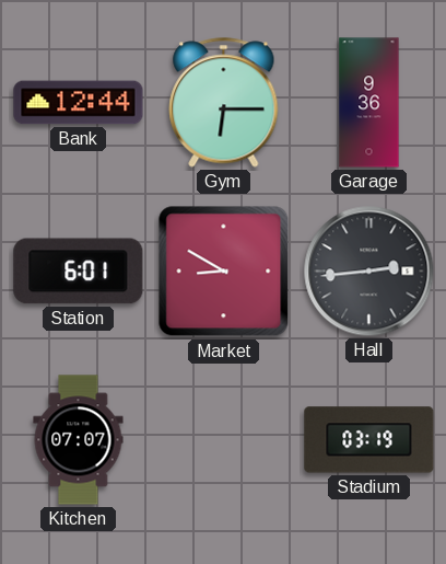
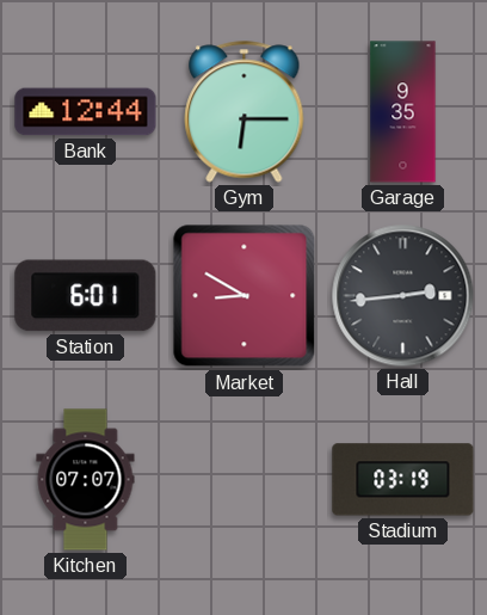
Garage: 9:36 -> 9:35 (403, 112)
